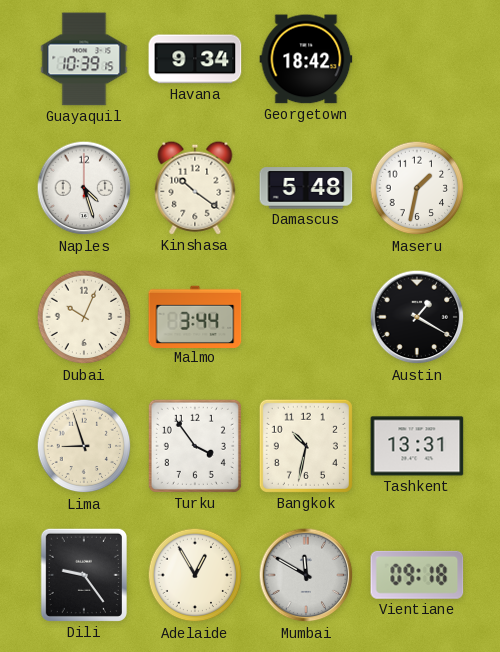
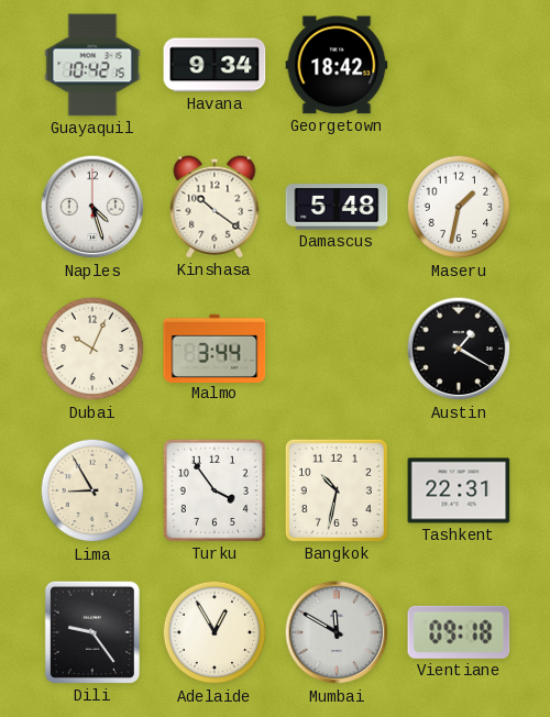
Guayaquil: 10:39 -> 10:42 (92, 65)
Lima: 8:57 -> 8:55 (92, 490)
Tashkent: 13:31 -> 22:31 (459, 490)
